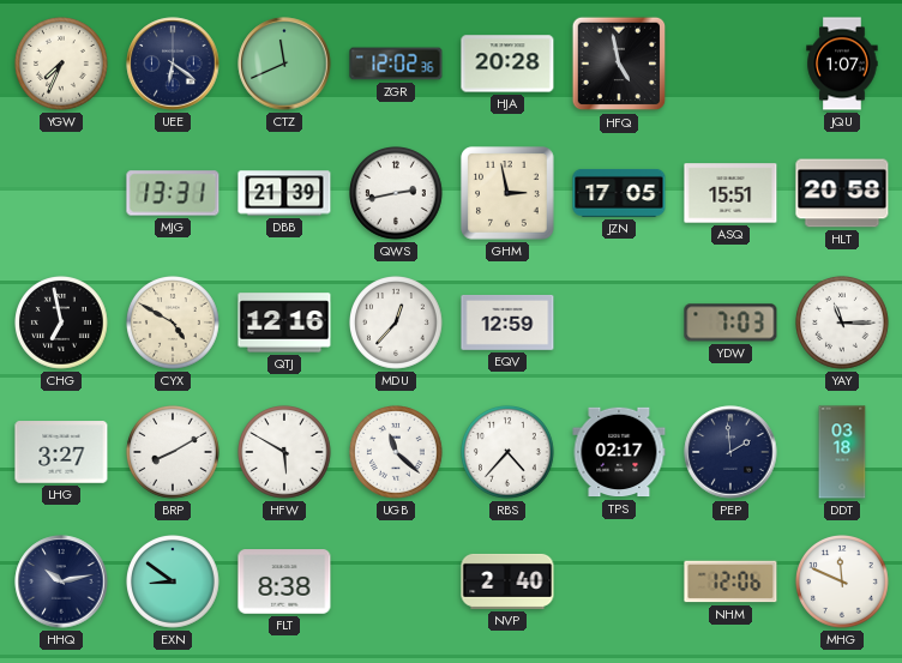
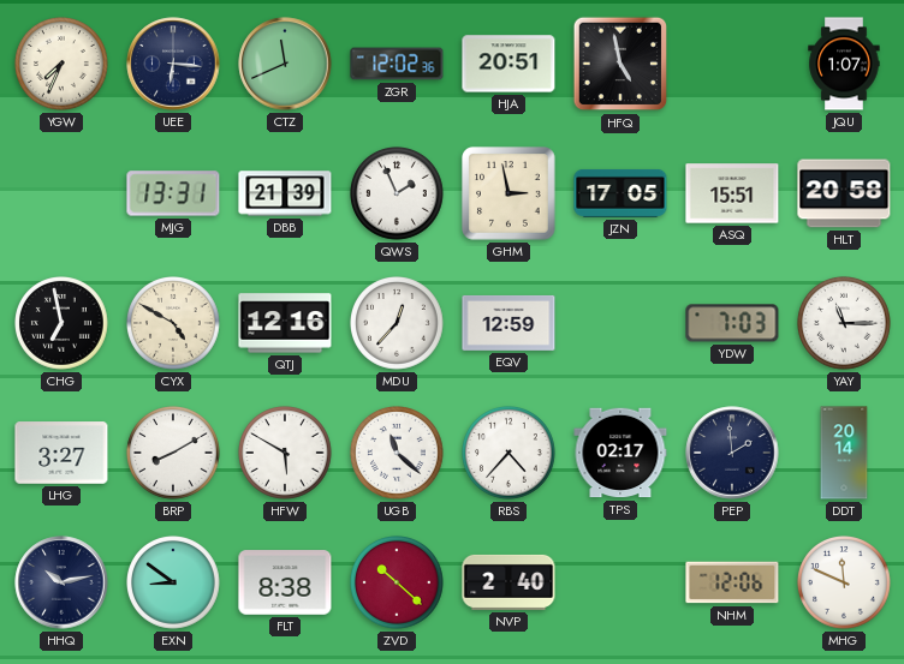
UEE: 6:21 -> 6:16 (173, 64)
HJA: 20:28 -> 20:51 (508, 64)
QWS: 2:43 -> 1:56 (398, 195)
DDT: 03:18 -> 20:14 (844, 453)
ZVD: none -> 10:22 (398, 584)
